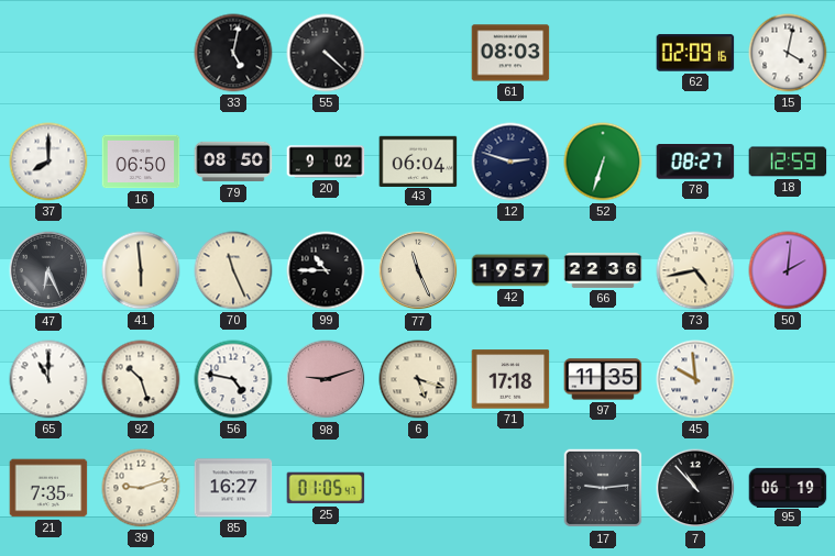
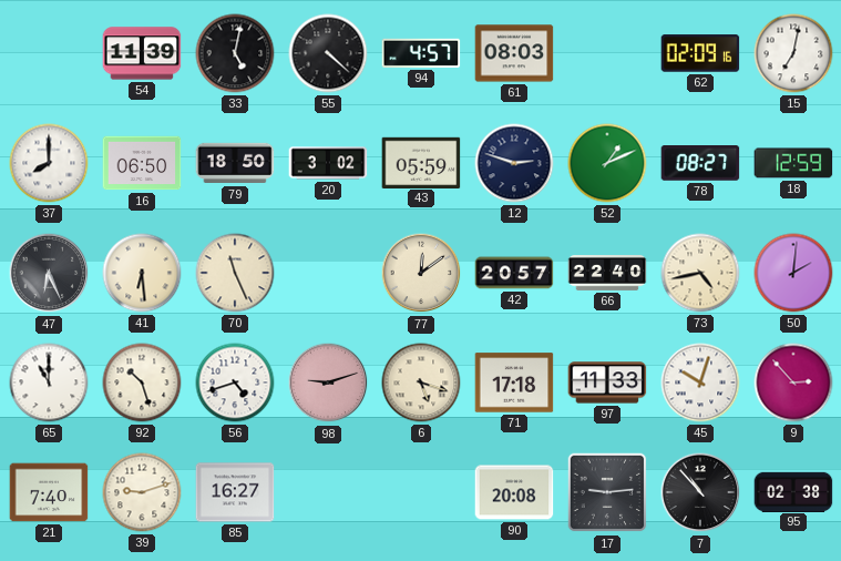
54: none -> 11:39 (142, 53)
94: none -> 4:57 (421, 53)
15: 4:02 -> 7:02 (793, 53)
79: 08:50 -> 18:50 (235, 163)
20: 9:02 -> 3:02 (328, 163)
43: 06:04 -> 05:59 (421, 162)
52: 6:33 -> 1:11 (607, 163)
41: 5:59 -> 6:29 (142, 273)
99: 10:45 -> none (326, 270)
77: 11:26 -> 12:09 (421, 273)
42: 19:57 -> 20:57 (514, 273)
66: 22:36 -> 22:40 (607, 274)
56: 4:47 -> 4:42 (235, 382)
97: 11:35 -> 11:33 (607, 382)
45: 9:59 -> 10:03 (700, 382)
9: none -> 2:53 (793, 382)
21: 7:35 -> 7:40 (49, 492)
25: 01:05 -> none (326, 488)
90: none -> 20:08 (514, 492)
95: 06:19 -> 02:38 (793, 491)
